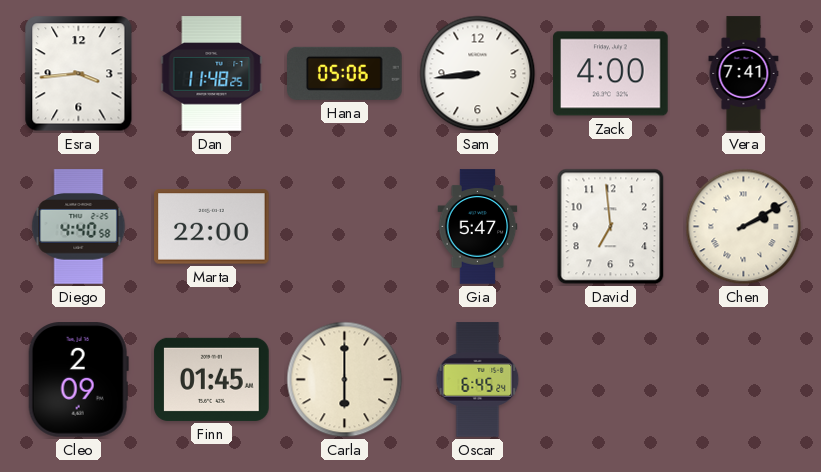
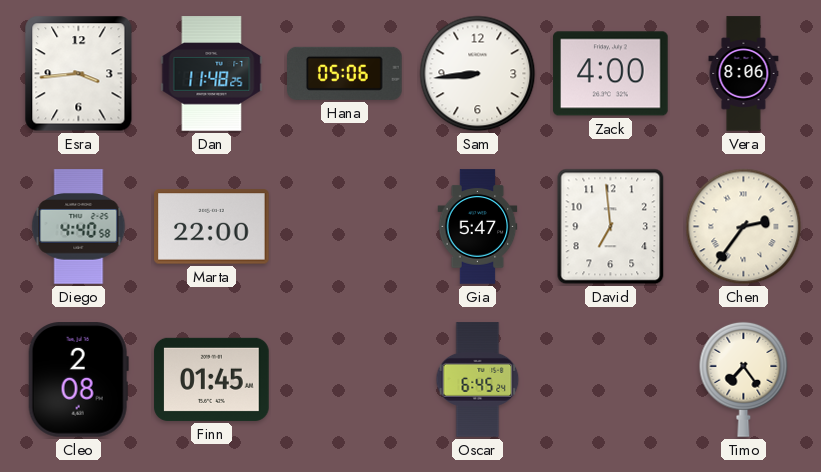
Vera: 7:41 -> 8:06 (744, 74)
Chen: 2:10 -> 2:36 (744, 227)
Cleo: 2:09 -> 2:08 (78, 380)
Carla: 6:00 -> none (345, 380)
Timo: none -> 7:24 (744, 379)
